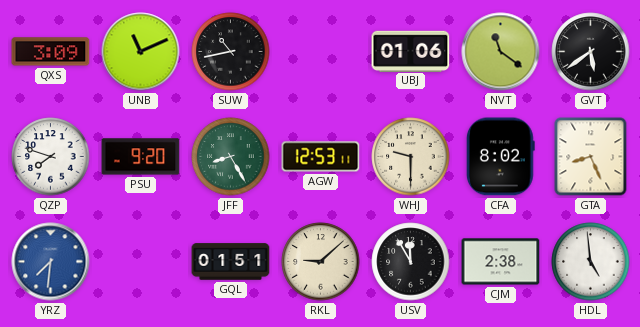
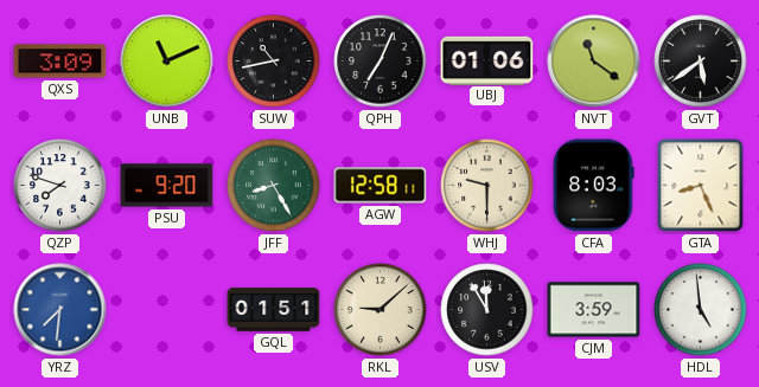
QPH: none -> 7:04 (381, 62)
AGW: 12:53 -> 12:58 (381, 186)
CFA: 8:02 -> 8:03 (593, 186)
CJM: 2:38 -> 3:59 (594, 310)
